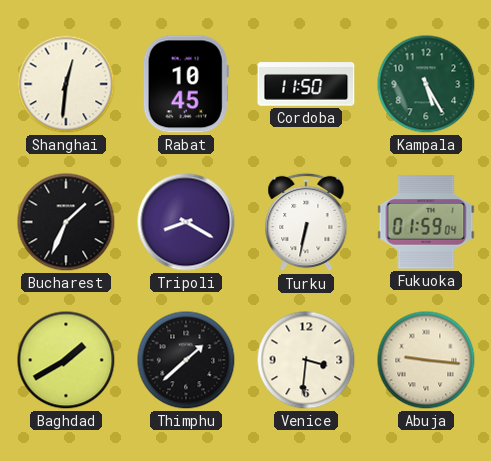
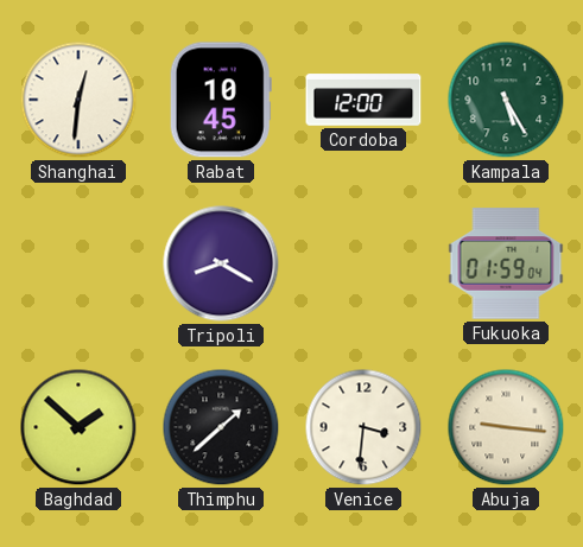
Cordoba: 11:50 -> 12:00 (363, 100)
Bucharest: 1:34 -> none (66, 222)
Turku: 6:32 -> none (306, 222)
Baghdad: 1:40 -> 1:52 (78, 427)
